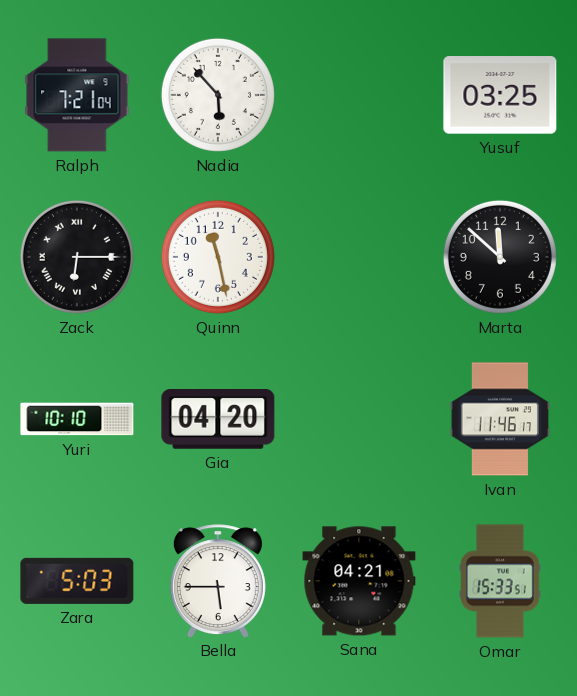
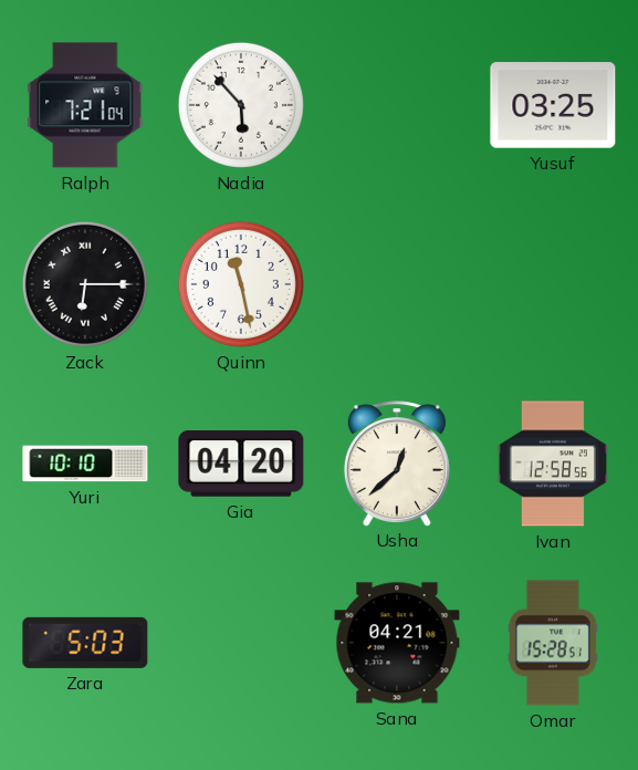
Marta: 11:52 -> none (500, 257)
Usha: none -> 12:38 (397, 464)
Ivan: 11:46 -> 12:58 (552, 464)
Bella: 5:45 -> none (218, 581)
Omar: 15:33 -> 15:28 (553, 643)
